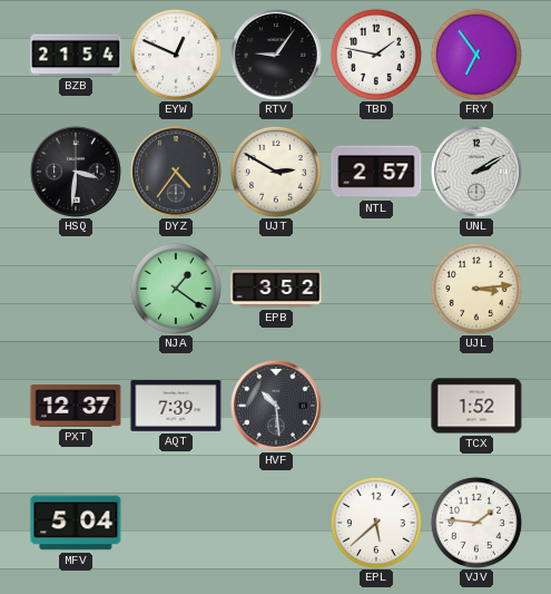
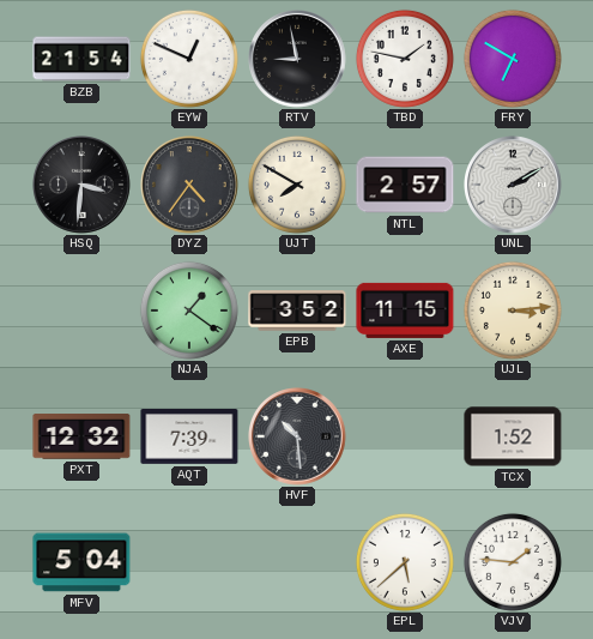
RTV: 9:06 -> 8:58 (298, 60)
FRY: 6:54 -> 6:50 (513, 59)
UJT: 2:50 -> 7:50 (297, 185)
AXE: none -> 11:15 (405, 311)
PXT: 12:37 -> 12:32 (81, 436)
